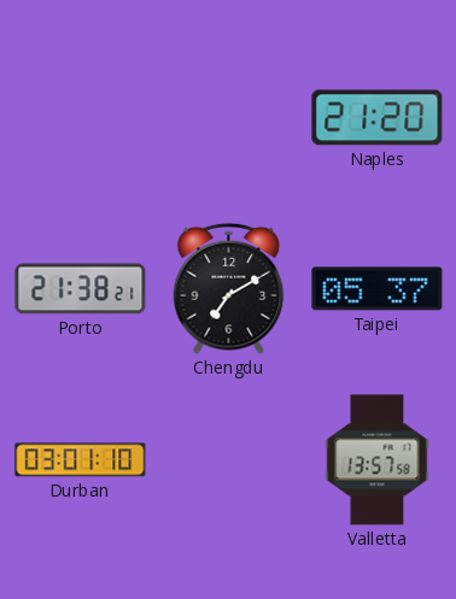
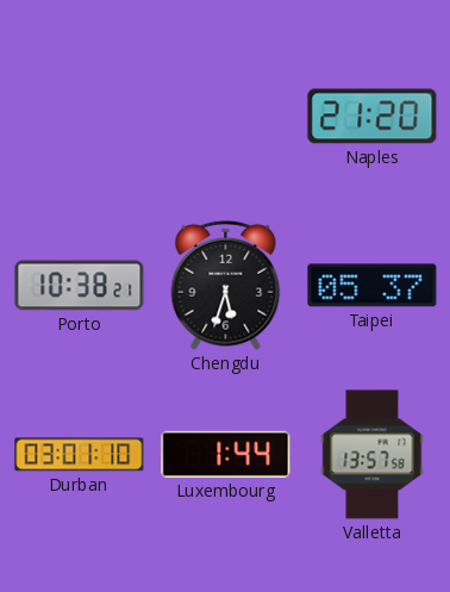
Porto: 21:38 -> 10:38 (80, 286)
Chengdu: 7:10 -> 5:33 (226, 285)
Luxembourg: none -> 1:44 (226, 454)
